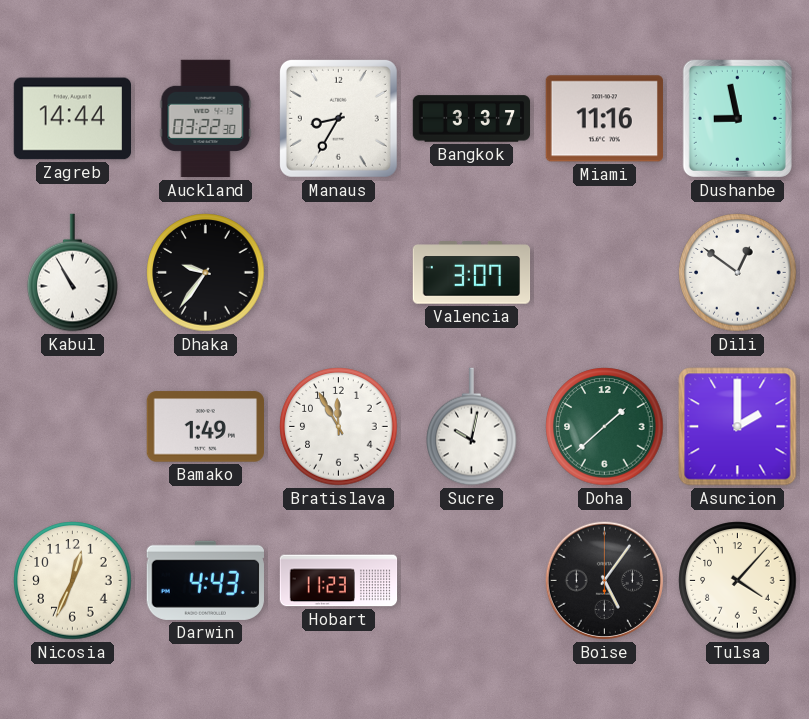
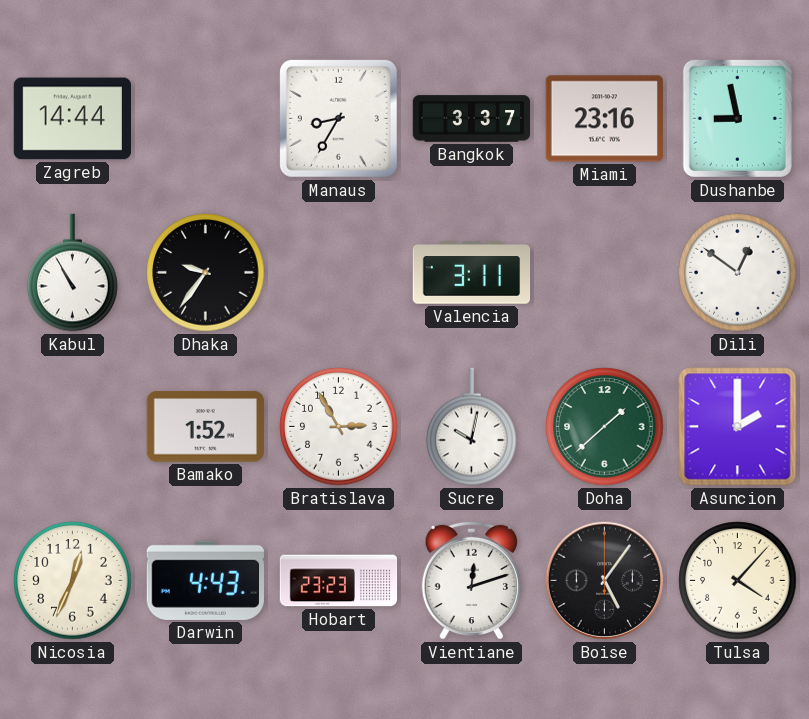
Auckland: 03:22 -> none (206, 119)
Miami: 11:16 -> 23:16 (604, 119)
Valencia: 3:07 -> 3:11 (472, 273)
Bamako: 1:49 -> 1:52 (205, 427)
Bratislava: 11:55 -> 2:55 (339, 427)
Hobart: 11:23 -> 23:23 (339, 581)
Vientiane: none -> 12:12 (471, 580)
